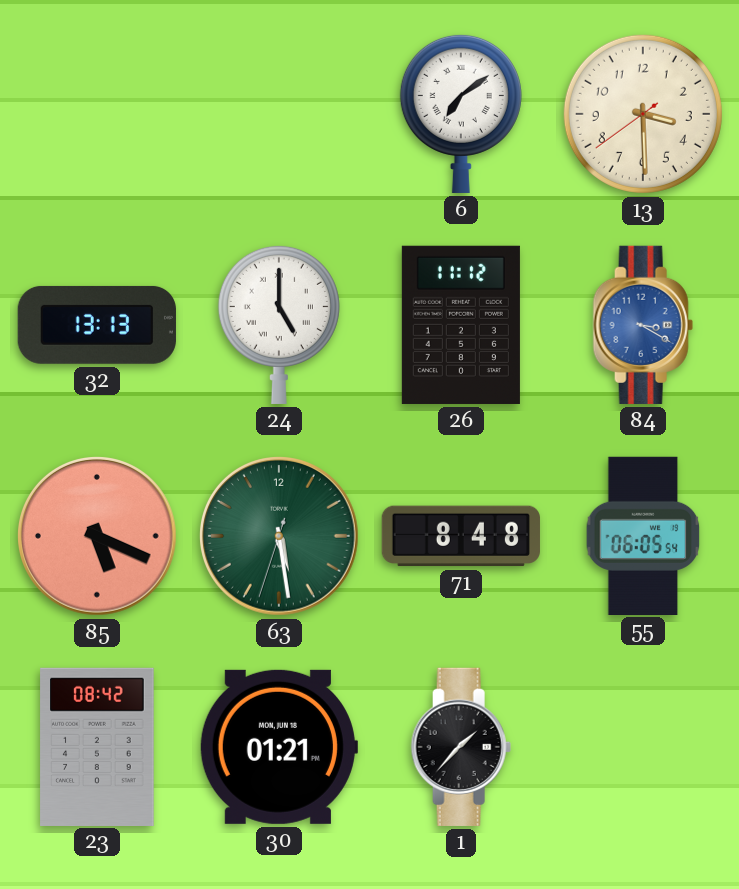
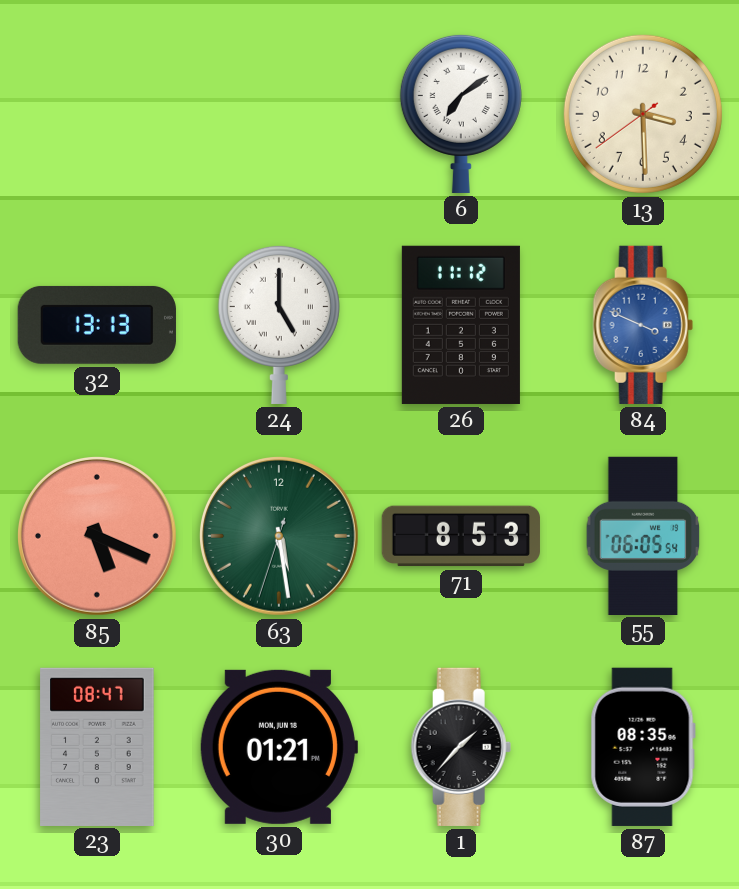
84: 3:20 -> 3:49 (643, 325)
71: 8:48 -> 8:53 (461, 536)
23: 08:42 -> 08:47 (97, 746)
87: none -> 08:35 (643, 747)
